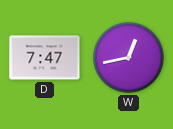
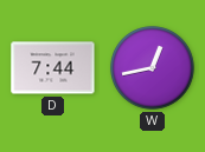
D: 7:47 -> 7:44 (53, 68)
